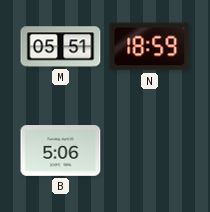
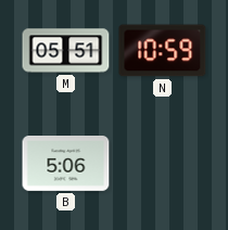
N: 18:59 -> 10:59 (163, 51)
